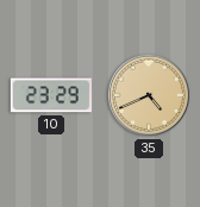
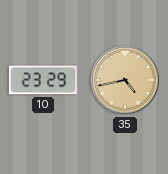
35: 4:41 -> 4:43 (125, 80)
